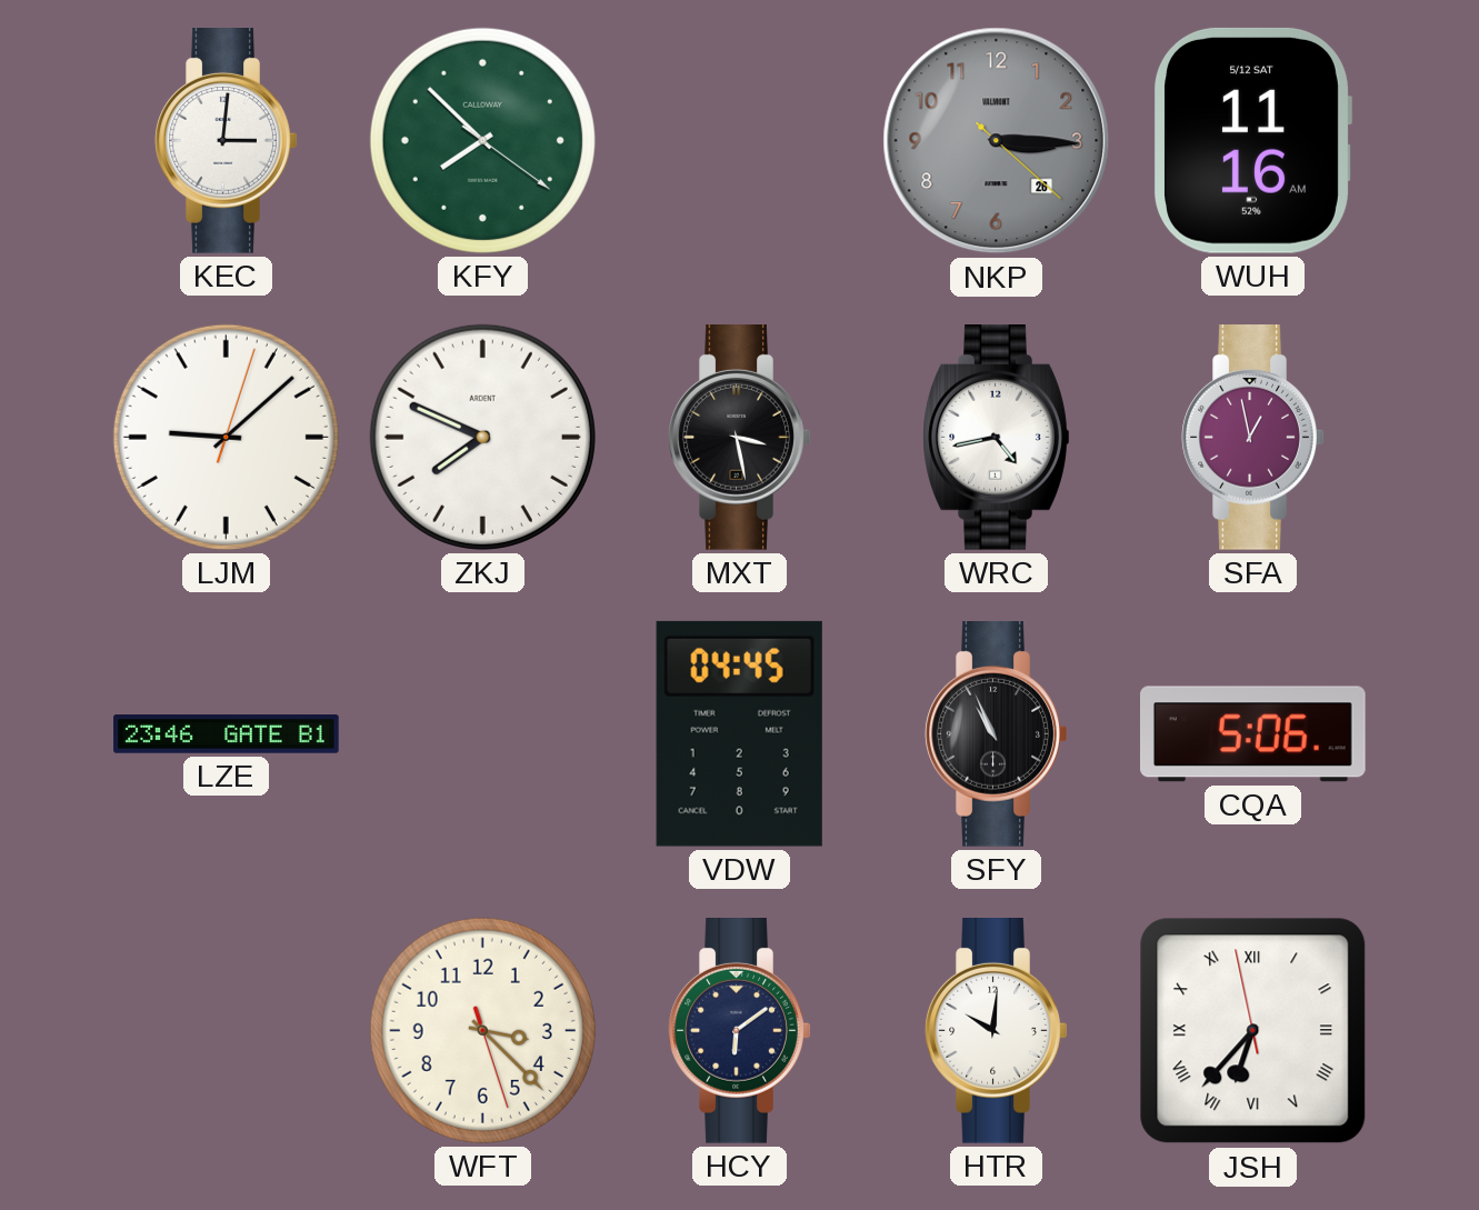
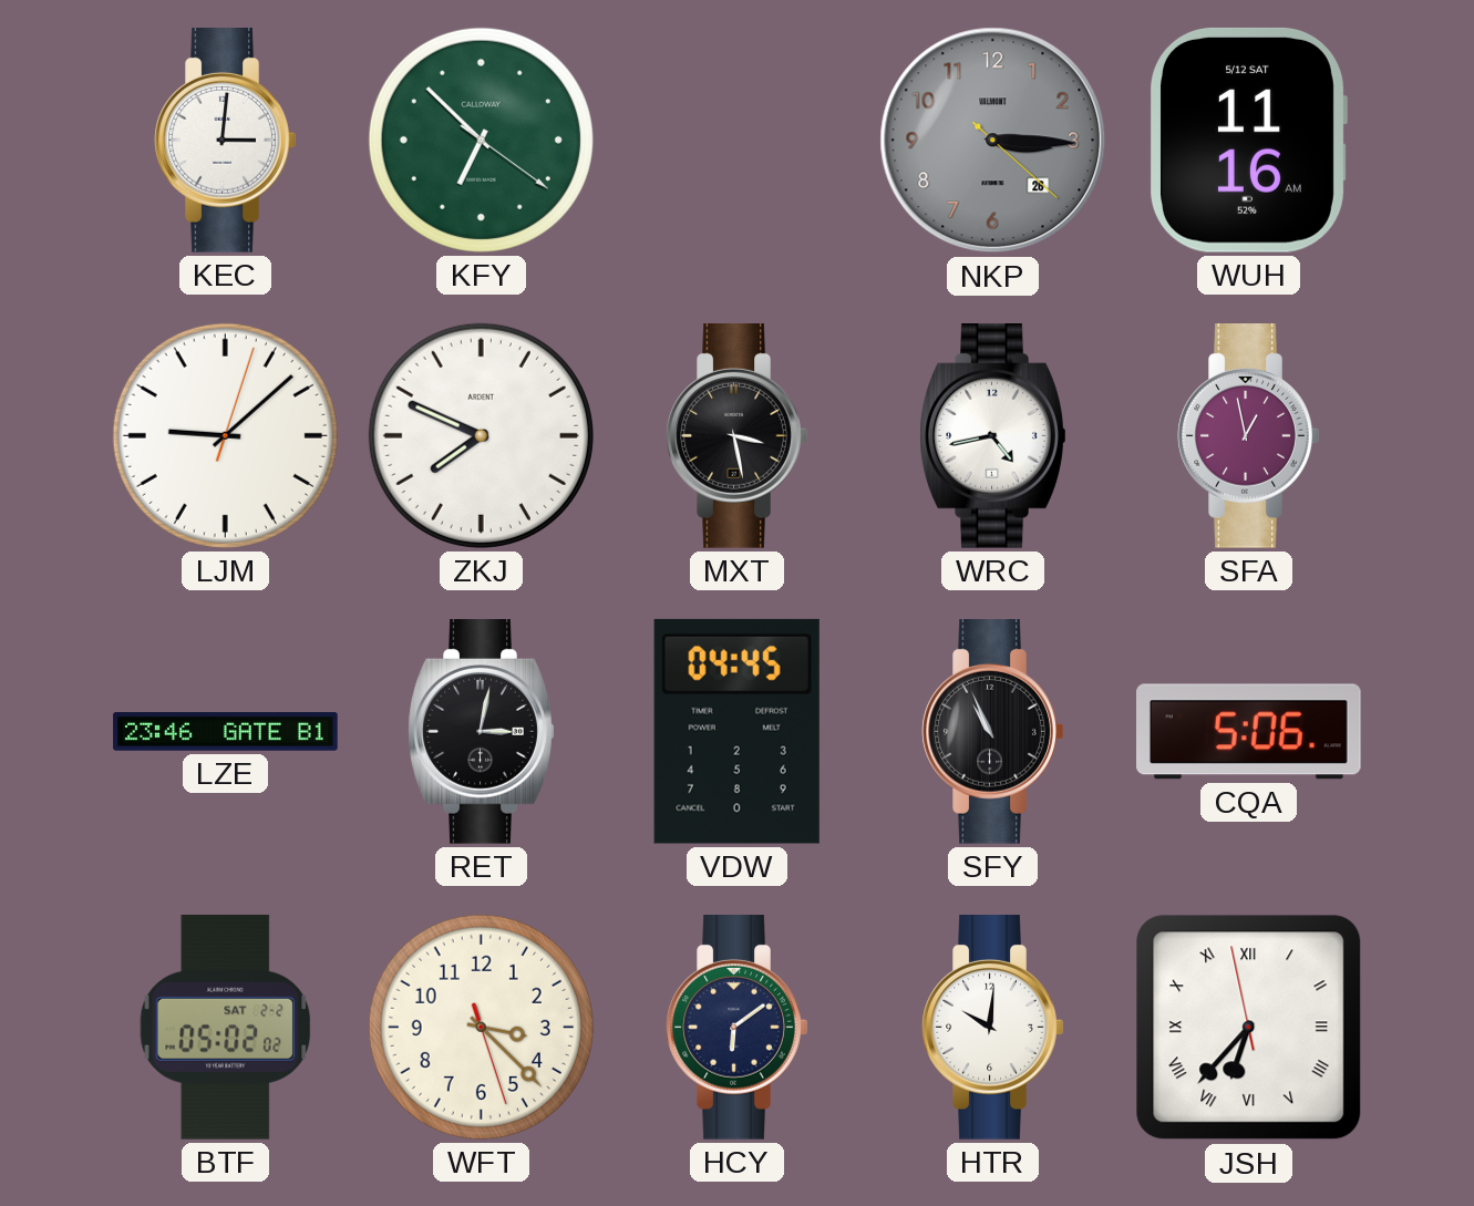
KFY: 7:52 -> 6:52 (481, 140)
RET: none -> 3:02 (482, 732)
BTF: none -> 05:02 (226, 1027)
